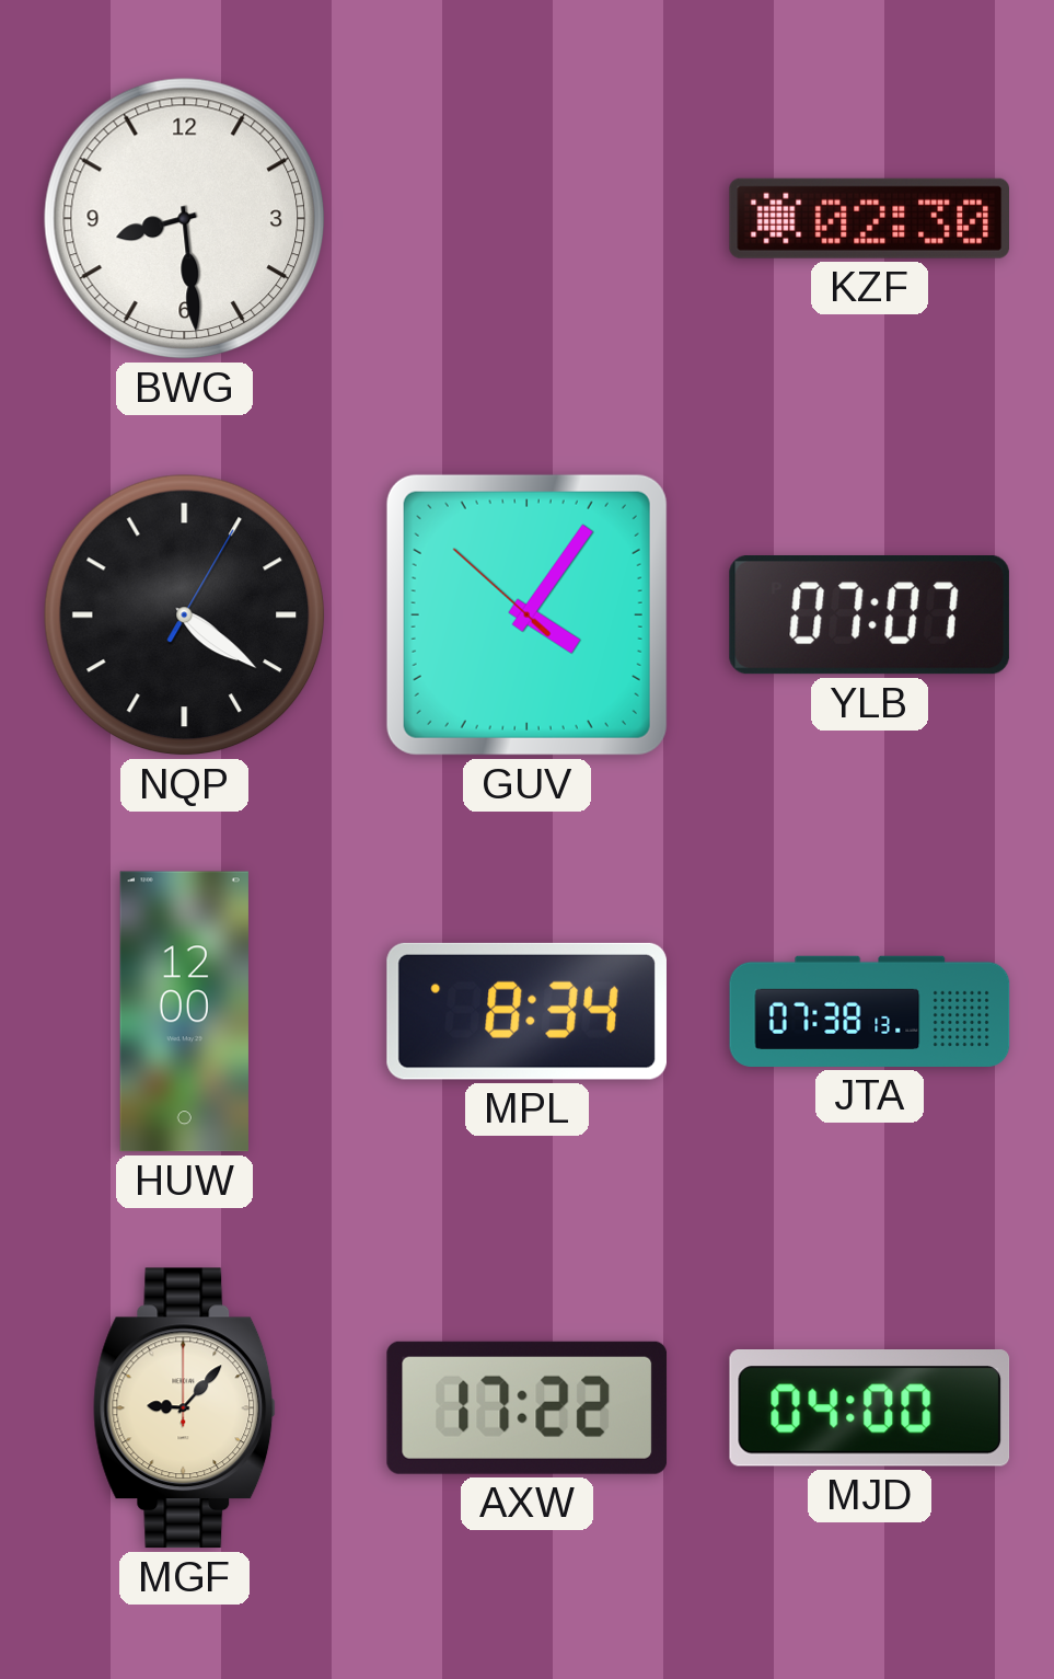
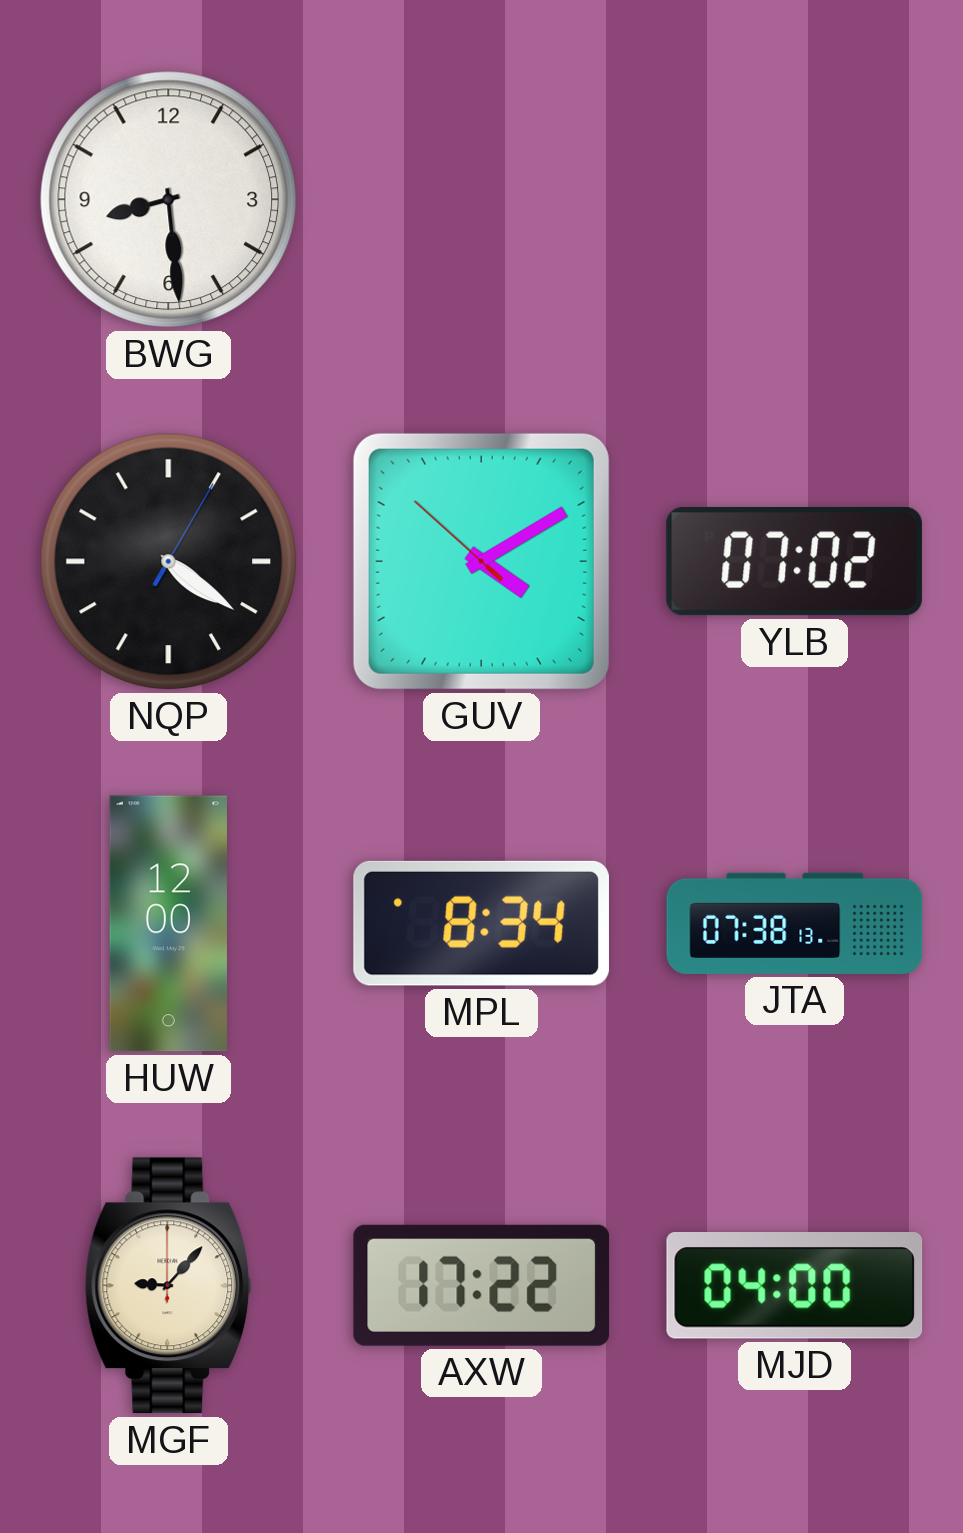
KZF: 02:30 -> none (869, 218)
GUV: 4:05 -> 4:09 (481, 561)
YLB: 07:07 -> 07:02 (794, 562)
